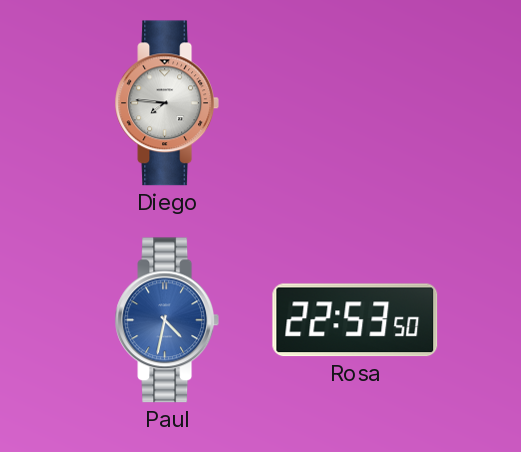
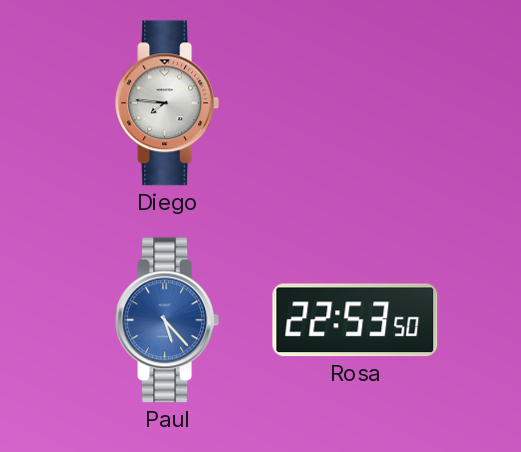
Paul: 4:32 -> 5:23 (166, 320)
